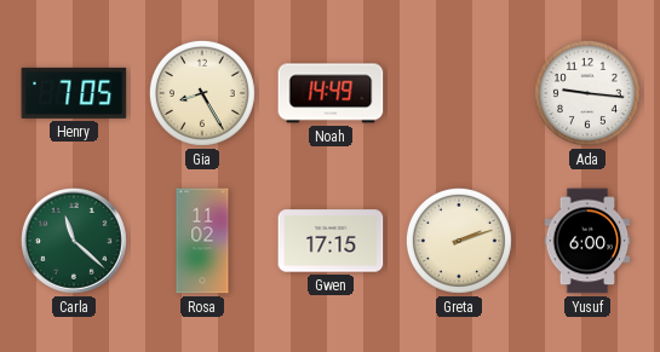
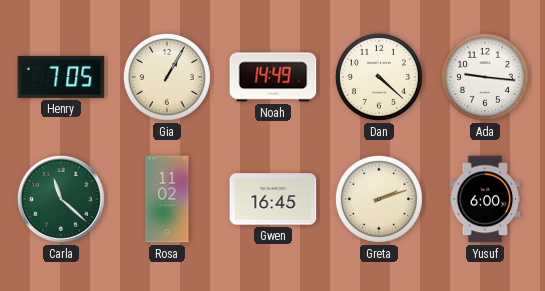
Gia: 8:25 -> 1:05 (167, 77)
Dan: none -> 4:22 (379, 77)
Gwen: 17:15 -> 16:45 (273, 199)
